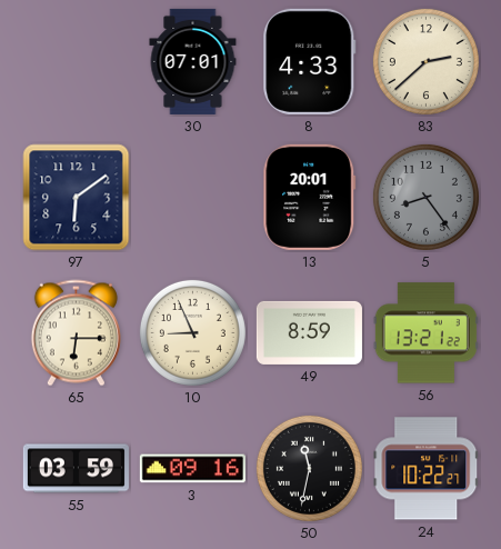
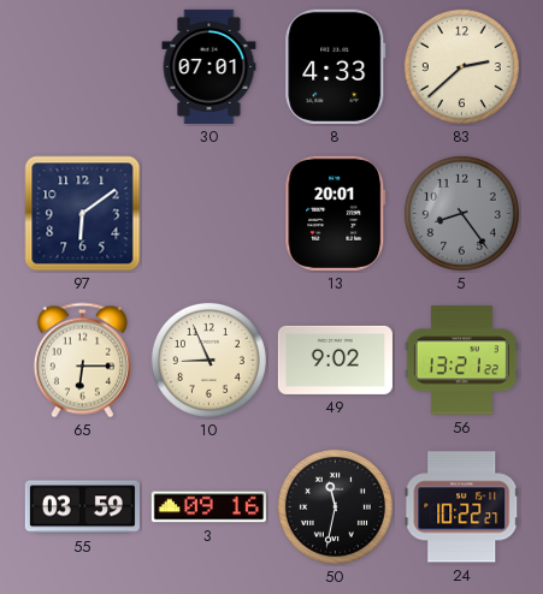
49: 8:59 -> 9:02 (335, 360)
